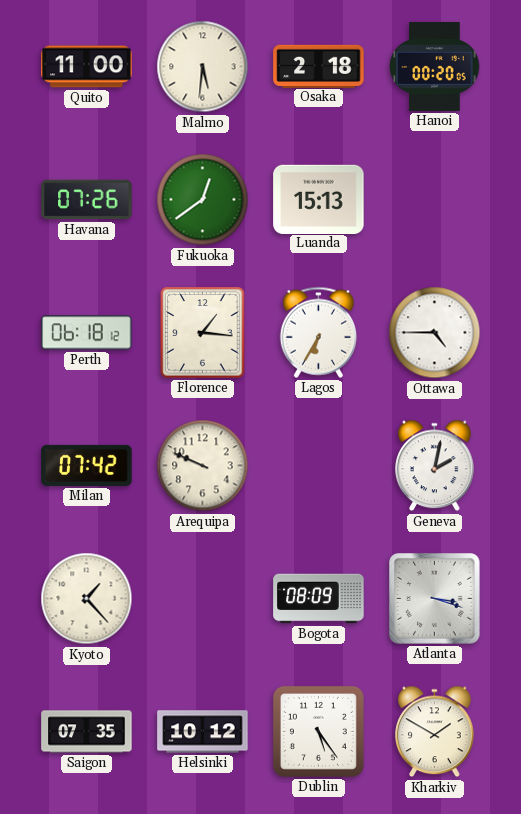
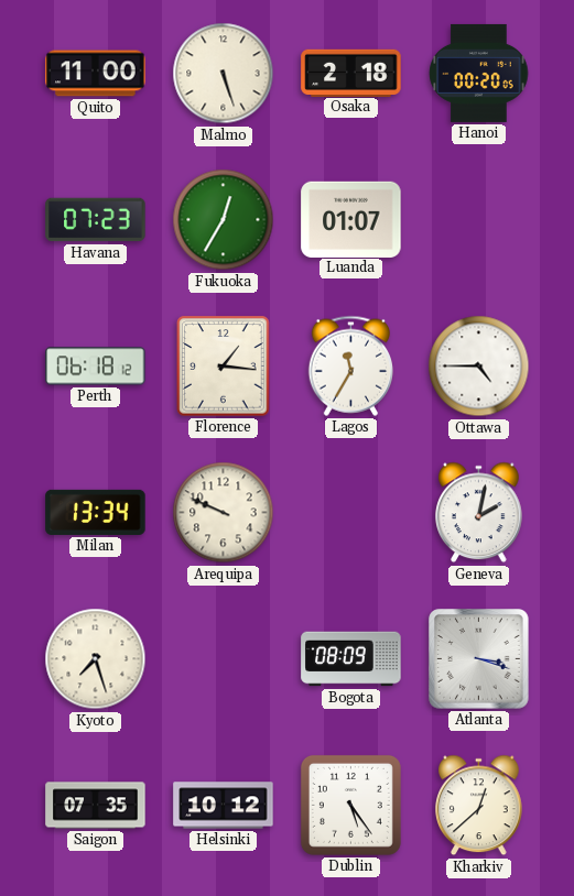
Malmo: 5:31 -> 5:27 (224, 74)
Havana: 07:26 -> 07:23 (96, 220)
Fukuoka: 12:39 -> 12:35 (224, 220)
Luanda: 15:13 -> 01:07 (351, 219)
Lagos: 6:35 -> 11:35 (350, 365)
Milan: 07:42 -> 13:34 (96, 512)
Kyoto: 1:23 -> 7:27 (96, 659)
Kharkiv: 1:50 -> 12:38 (479, 806)
